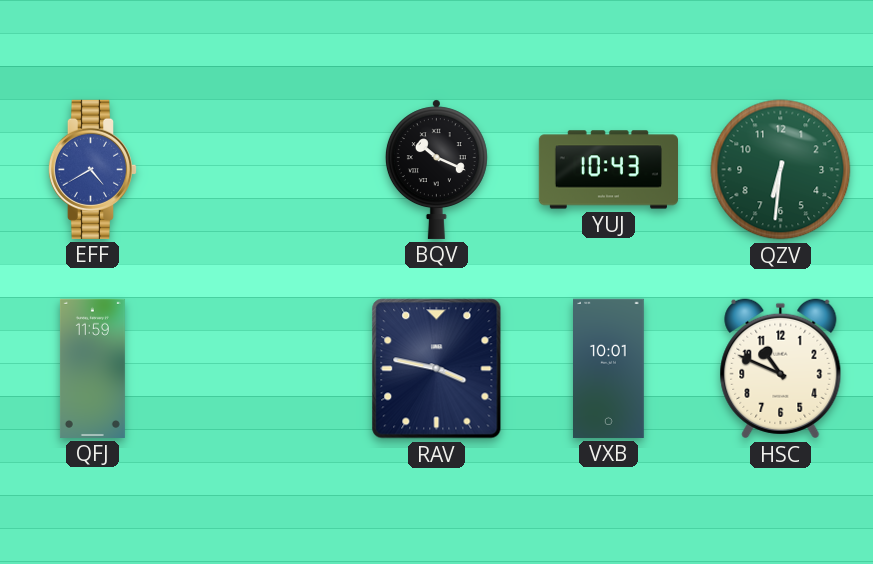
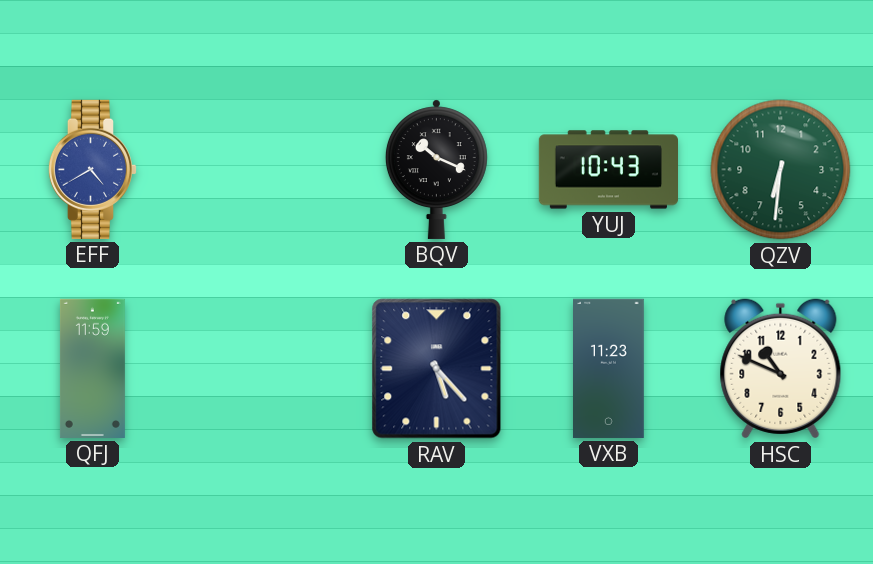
RAV: 3:47 -> 5:23 (437, 369)
VXB: 10:01 -> 11:23 (609, 368)
